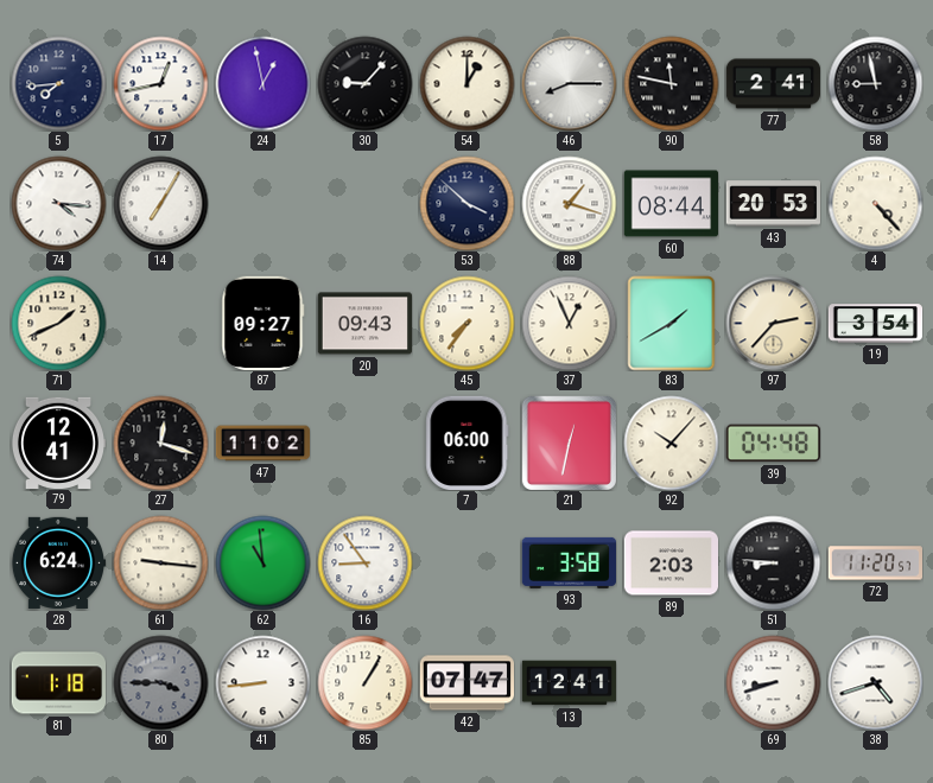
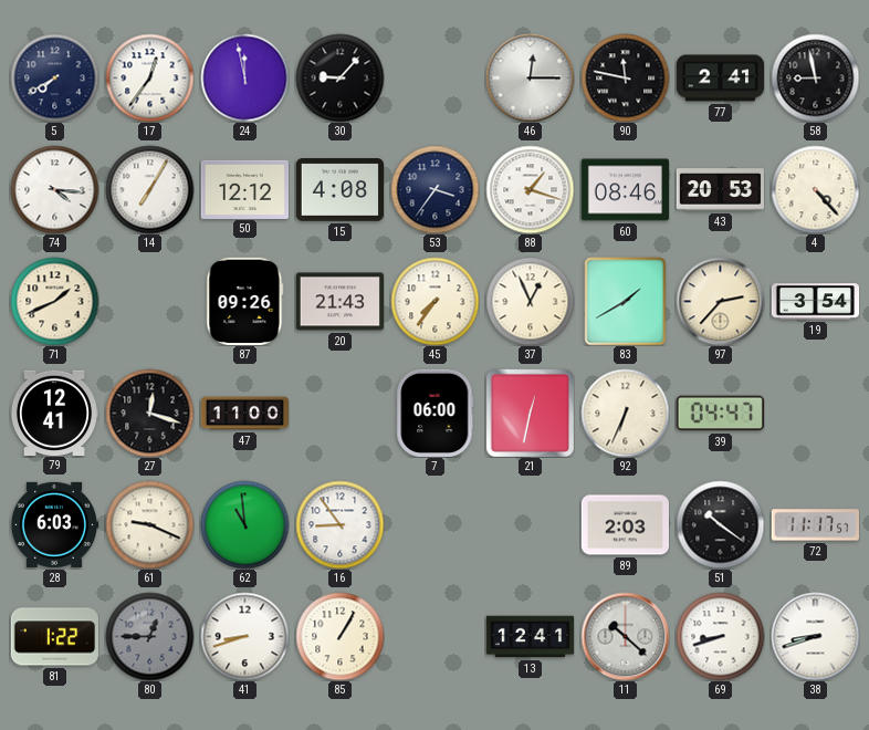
5: 7:44 -> 7:40 (54, 77)
17: 12:43 -> 12:36 (149, 77)
24: 12:58 -> 11:58 (244, 77)
54: 1:00 -> none (466, 83)
46: 8:15 -> 12:15 (530, 77)
50: none -> 12:12 (244, 189)
15: none -> 4:08 (339, 190)
53: 3:52 -> 3:36 (434, 189)
60: 08:44 -> 08:46 (625, 190)
87: 09:27 -> 09:26 (245, 301)
20: 09:43 -> 21:43 (339, 302)
47: 11:02 -> 11:00 (244, 414)
92: 10:07 -> 6:34 (625, 413)
39: 04:48 -> 04:47 (720, 414)
28: 6:24 -> 6:03 (54, 524)
61: 9:16 -> 9:19 (149, 524)
93: 3:58 -> none (569, 562)
51: 8:46 -> 10:21 (720, 524)
72: 11:20 -> 11:17 (815, 525)
81: 1:18 -> 1:22 (54, 637)
80: 3:45 -> 12:45 (149, 636)
41: 8:44 -> 8:42 (244, 636)
42: 07:47 -> none (466, 683)
11: none -> 10:22 (625, 636)
38: 4:42 -> 8:42 (815, 636)
